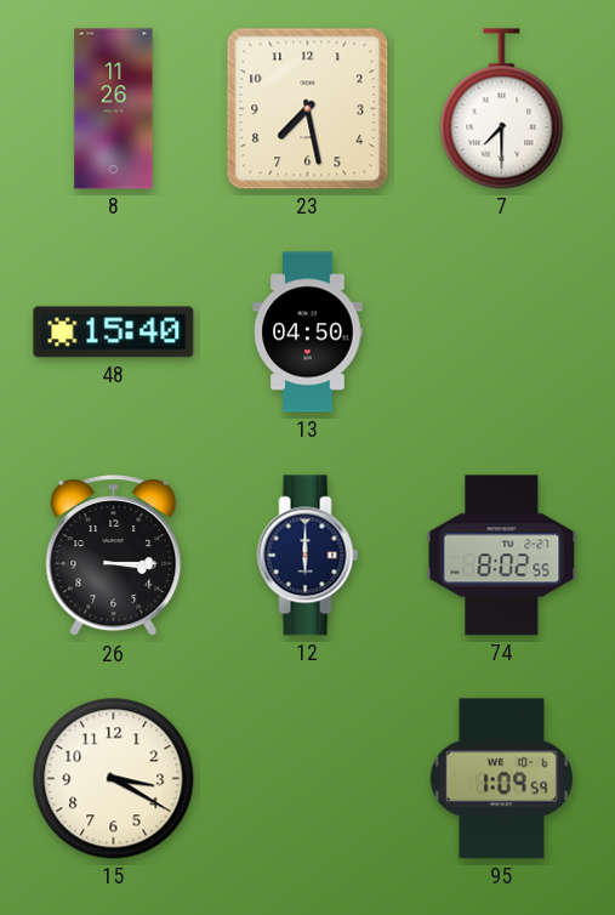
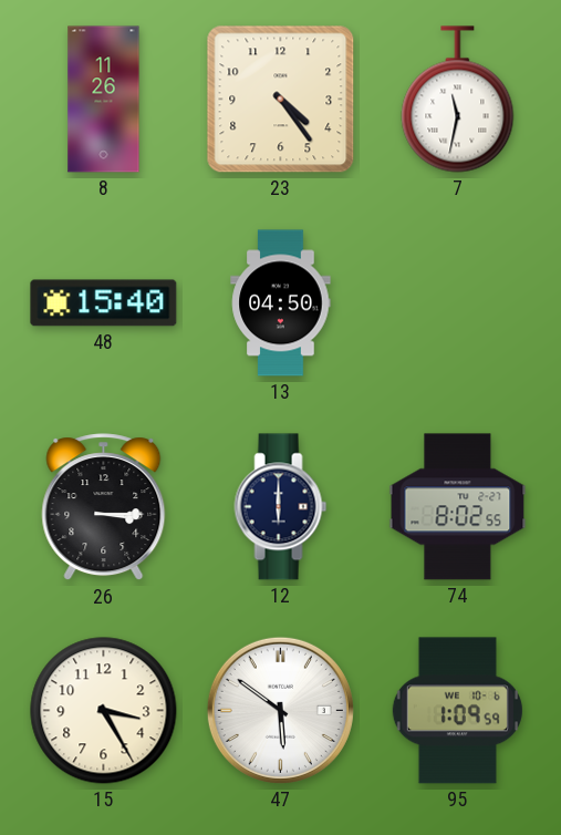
23: 7:28 -> 4:24 (281, 100)
7: 7:30 -> 11:32 (458, 100)
15: 3:20 -> 3:25 (104, 711)
47: none -> 5:51 (280, 710)
